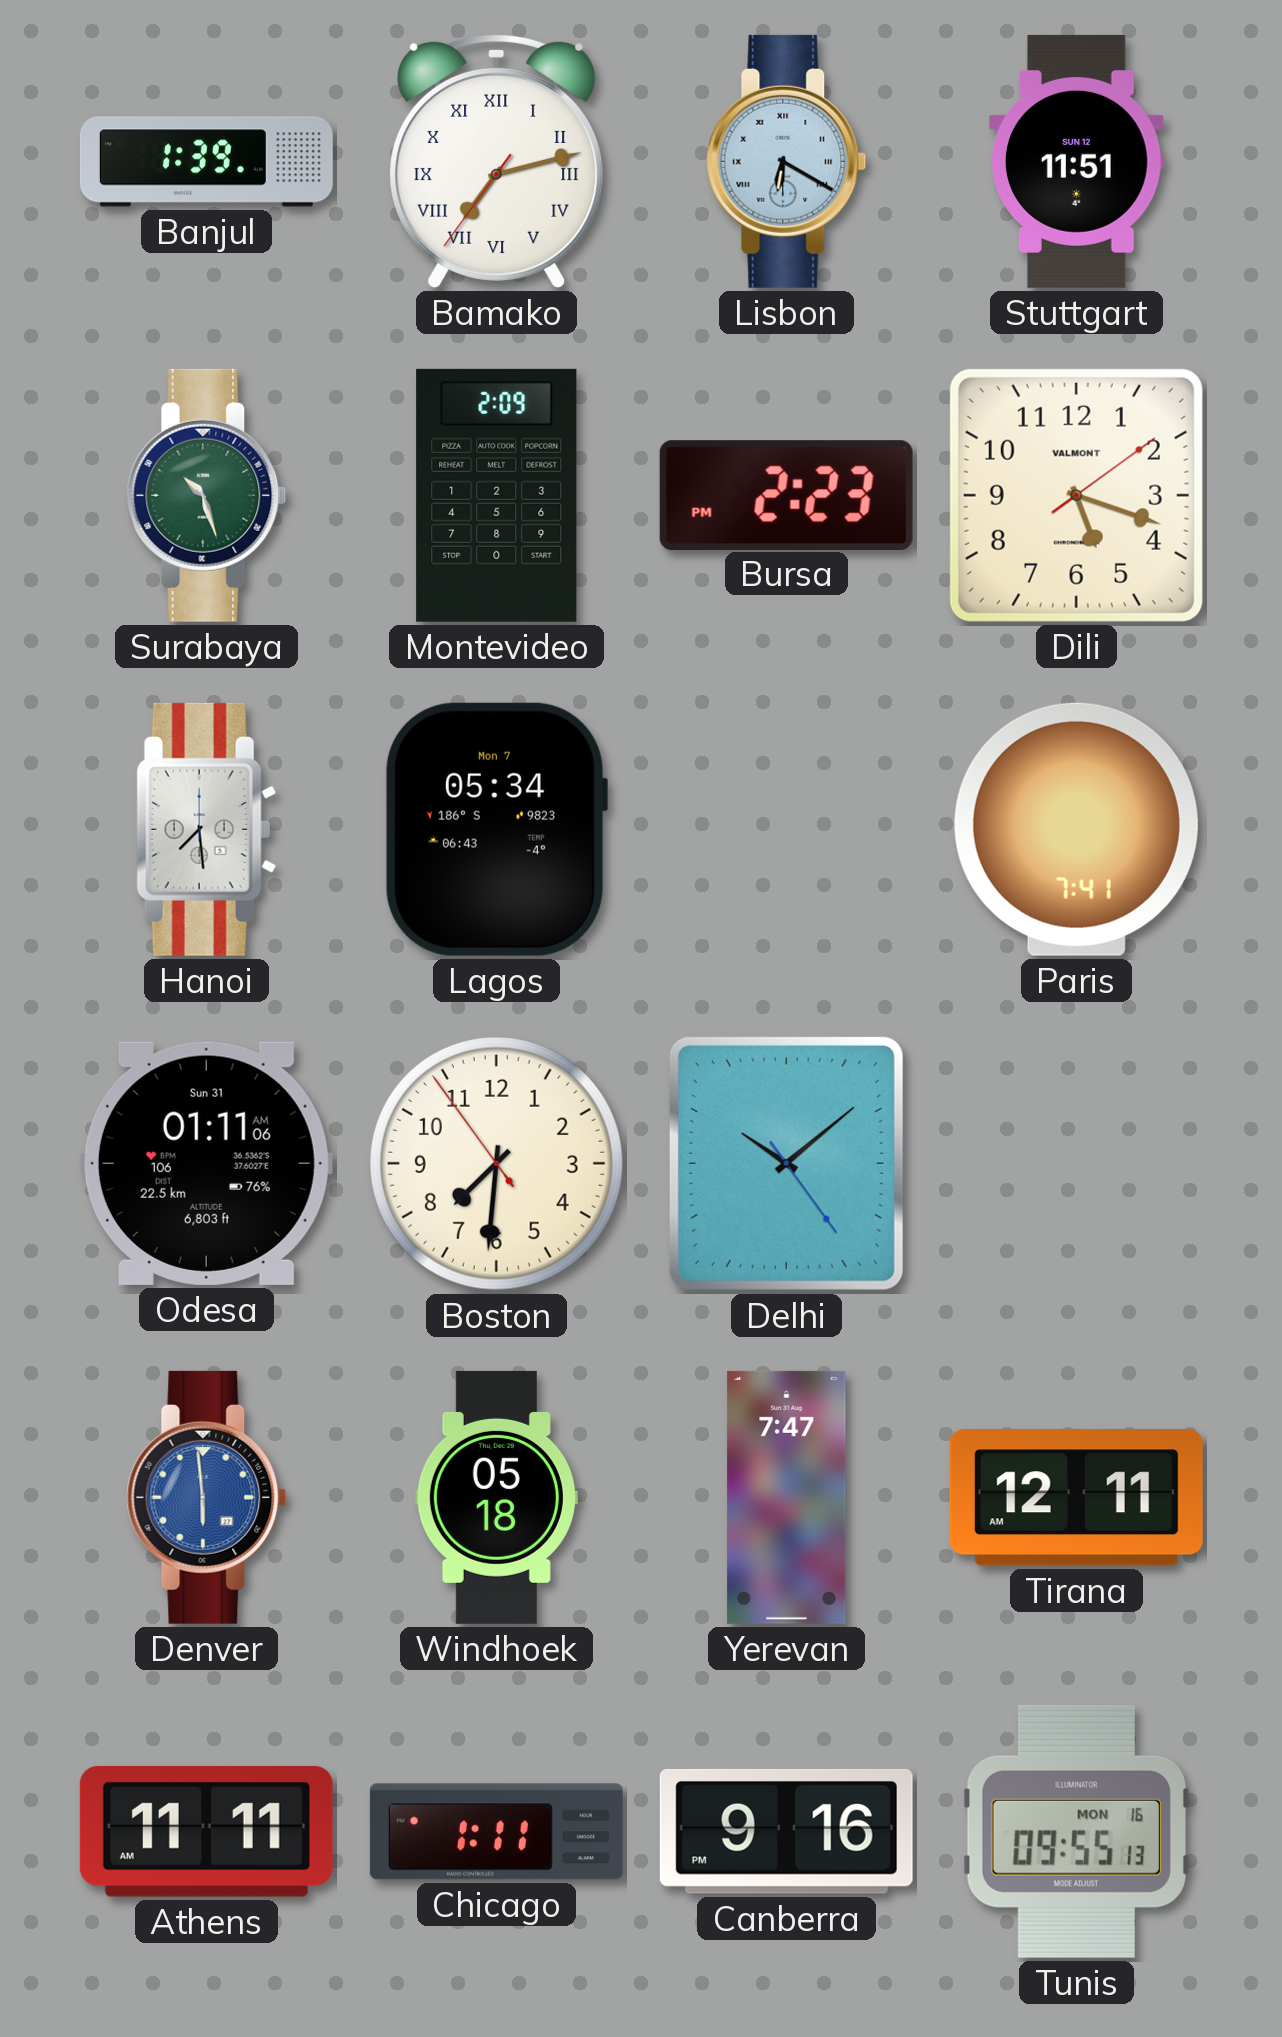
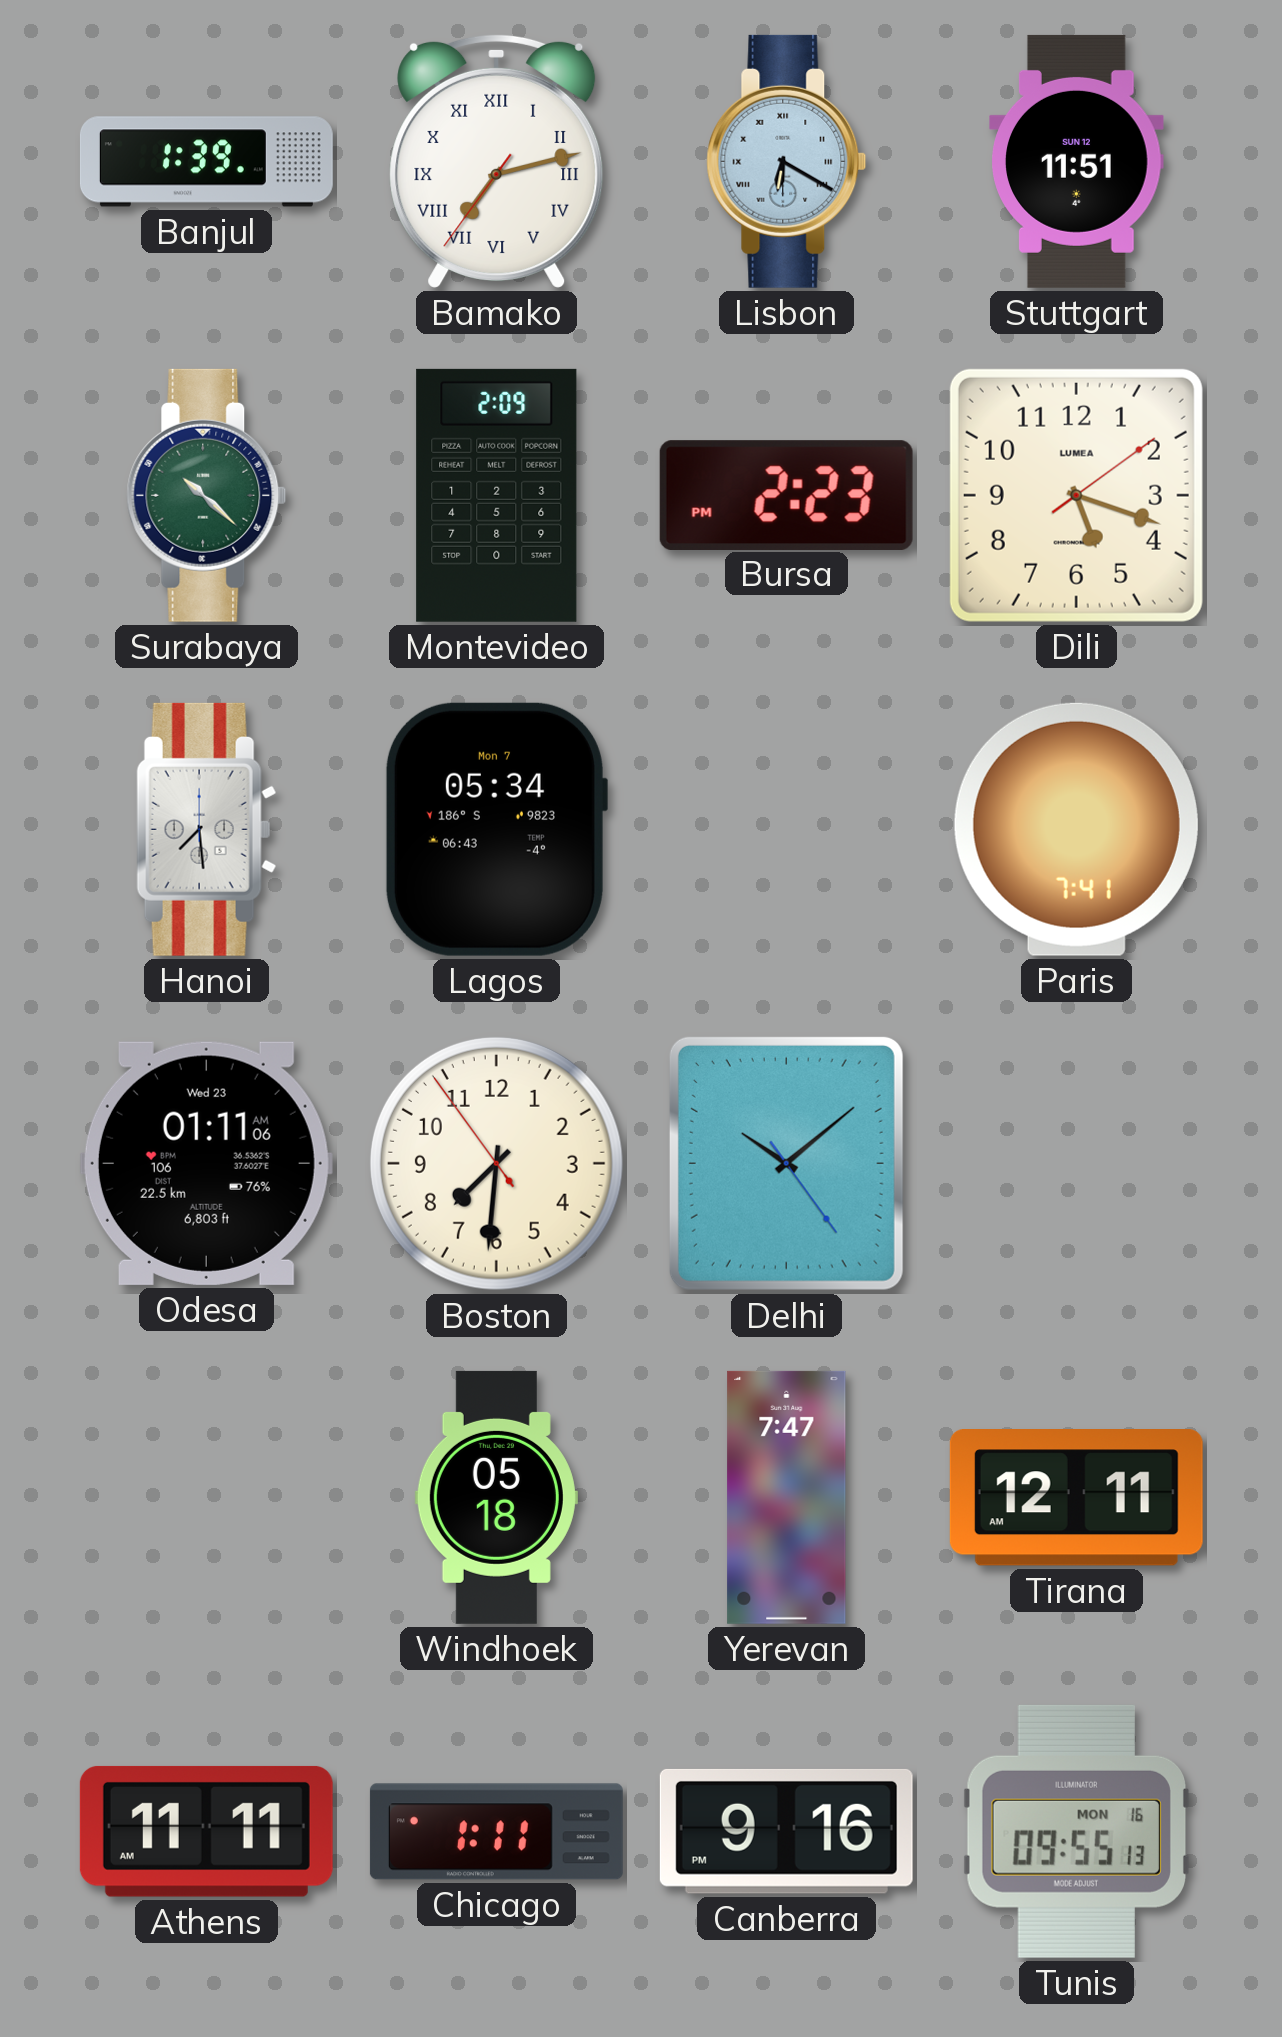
Surabaya: 10:27 -> 10:22 (207, 495)
Dili brand: VALMONT -> LUMEA (1076, 495)
Odesa date: Sun 31 -> Wed 23 (206, 1163)
Denver: 5:59 -> none (207, 1497)
